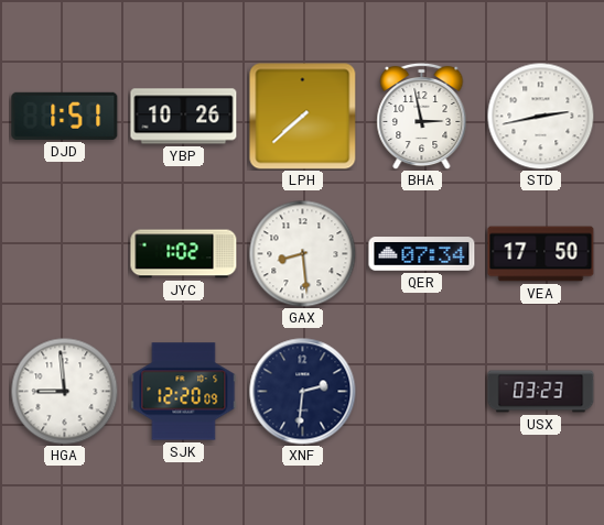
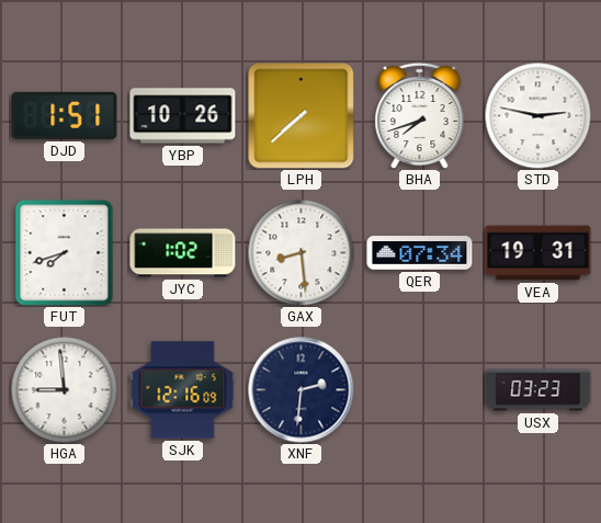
BHA: 2:58 -> 7:42 (420, 115)
STD: 2:43 -> 2:47 (537, 115)
FUT: none -> 7:42 (65, 253)
VEA: 17:50 -> 19:31 (538, 253)
SJK: 12:20 -> 12:16 (183, 390)
